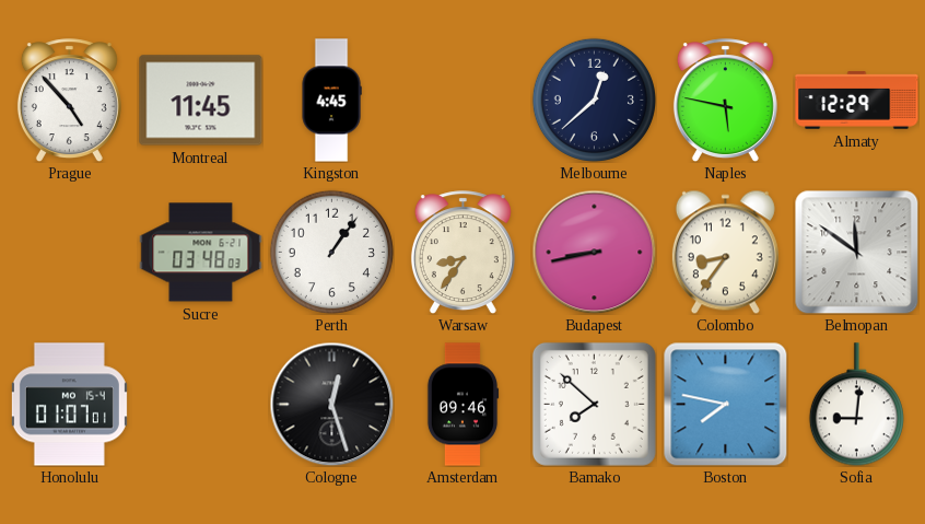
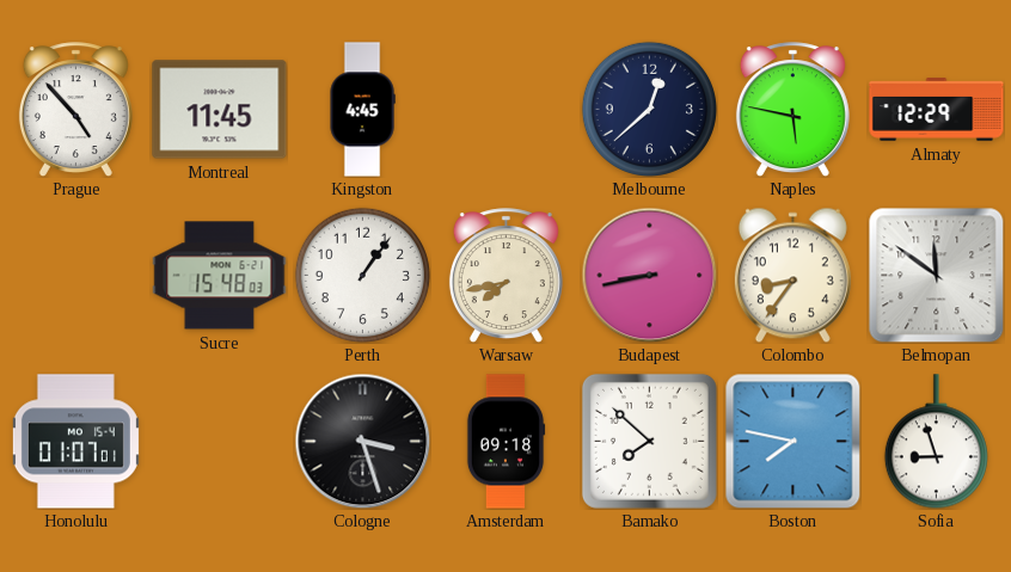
Sucre: 03:48 -> 15:48 (220, 276)
Warsaw: 8:36 -> 7:43 (505, 276)
Cologne: 12:27 -> 3:27 (362, 441)
Amsterdam: 09:46 -> 09:18 (505, 442)
Sofia: 9:01 -> 8:57 (936, 442)
